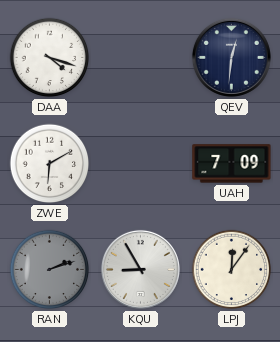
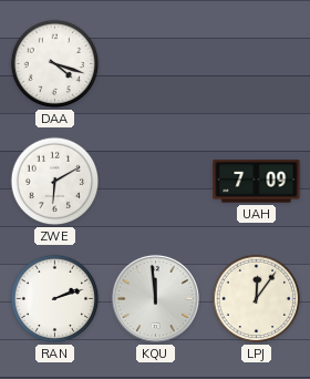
QEV: 12:31 -> none (231, 57)
RAN dial: grey -> white (55, 299)
KQU: 8:55 -> 11:59 (155, 298)
